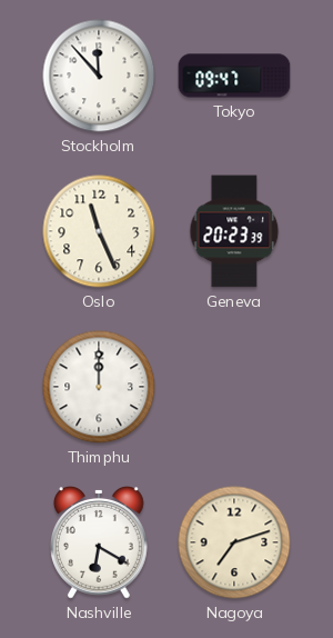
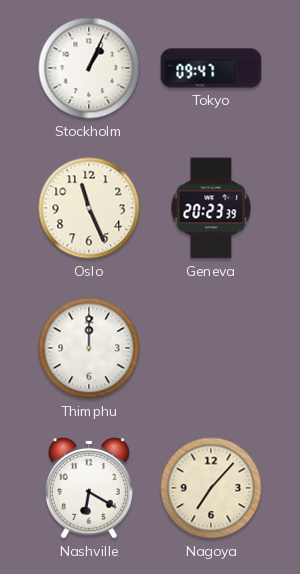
Stockholm: 11:53 -> 1:04 (89, 68)
Nagoya: 7:12 -> 7:07 (211, 488)
